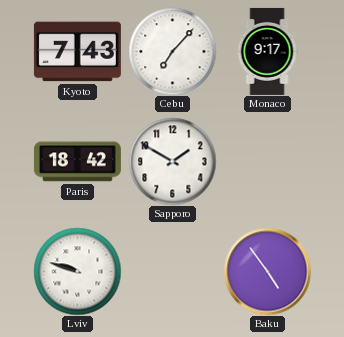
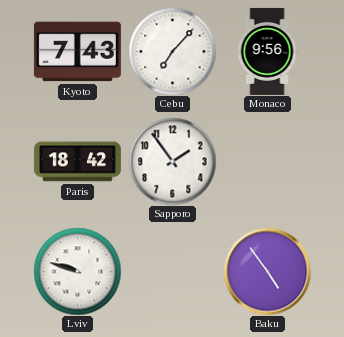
Monaco: 9:17 -> 9:56 (267, 51)
Sapporo: 1:50 -> 1:54 (172, 161)
